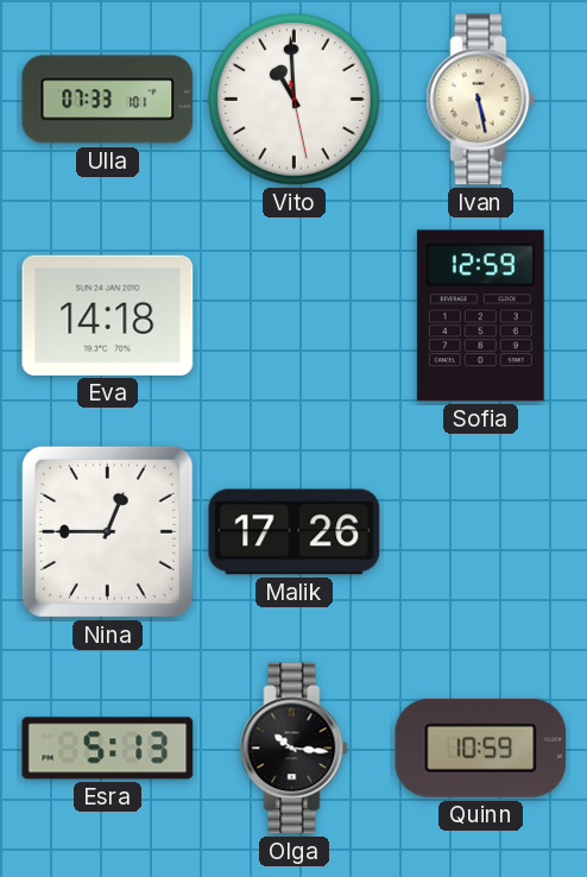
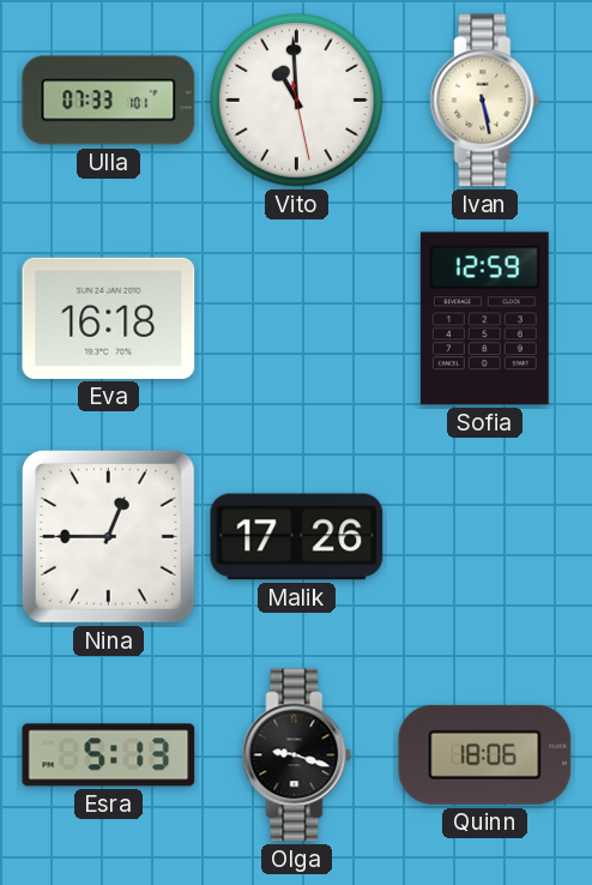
Eva: 14:18 -> 16:18 (109, 318)
Olga: 10:16 -> 9:18 (297, 755)
Quinn: 10:59 -> 18:06 (485, 754)
